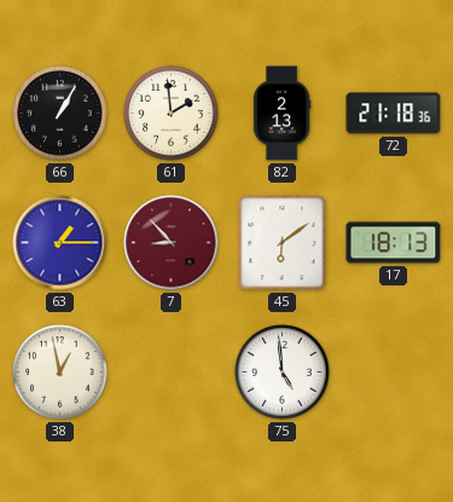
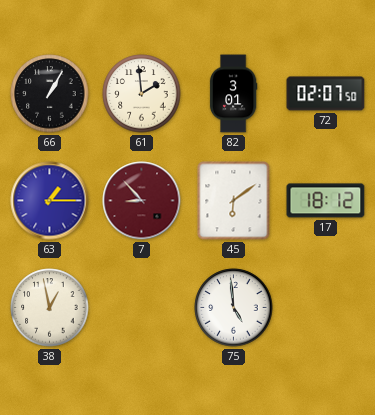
82: 2:13 -> 3:01 (233, 94)
72: 21:18 -> 02:07 (326, 94)
17: 18:13 -> 18:12 (326, 201)
